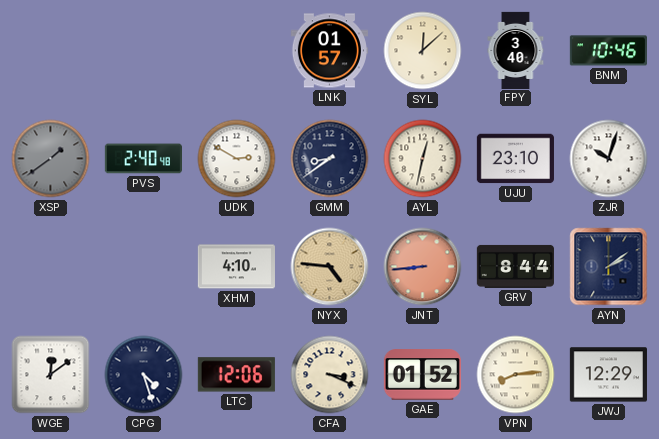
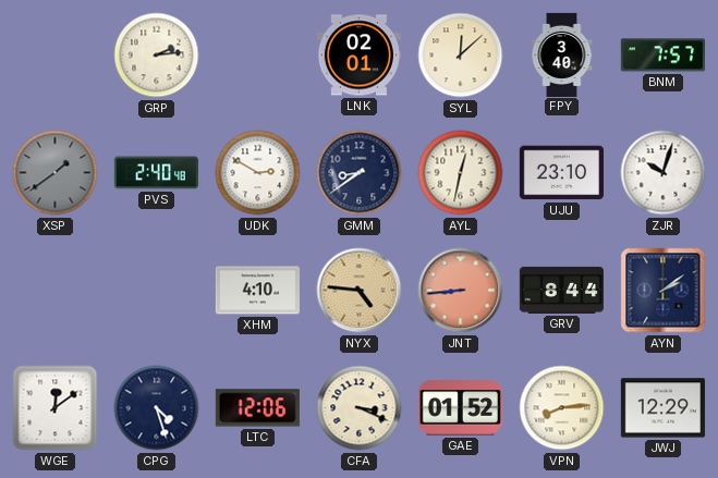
GRP: none -> 2:14 (157, 56)
LNK: 01:57 -> 02:01 (358, 56)
BNM: 10:46 -> 7:57 (662, 56)
